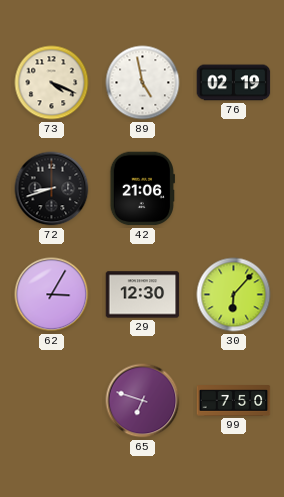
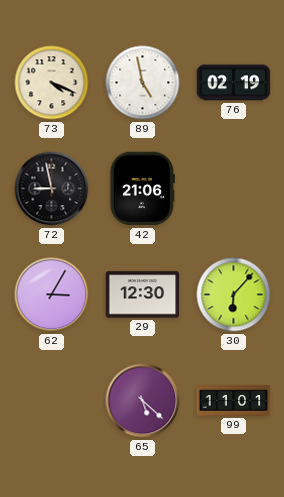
72: 8:42 -> 8:58 (52, 189)
65: 6:48 -> 5:22 (143, 401)
99: 7:50 -> 11:01 (234, 401)
